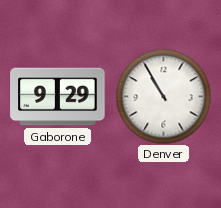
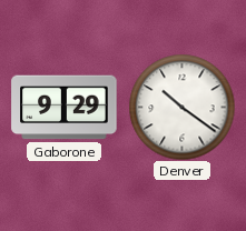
Denver: 10:55 -> 10:21 (181, 107)
